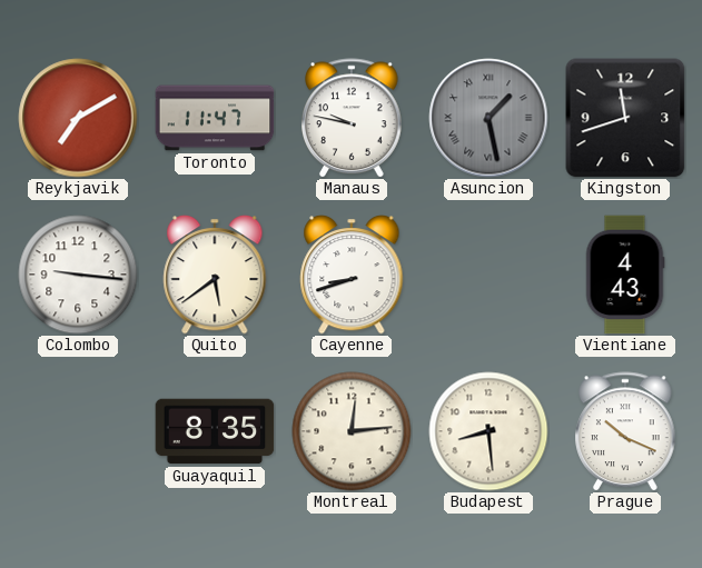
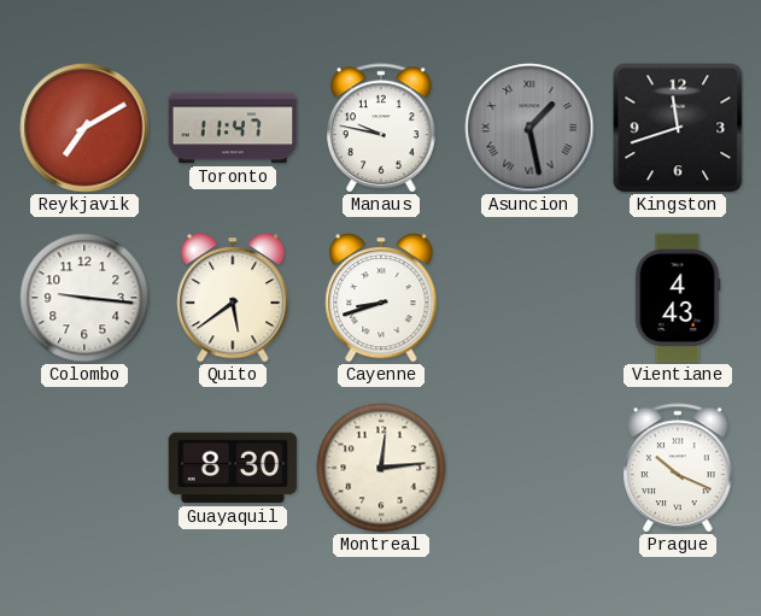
Guayaquil: 8:35 -> 8:30 (233, 468)
Budapest: 8:29 -> none (488, 431)
